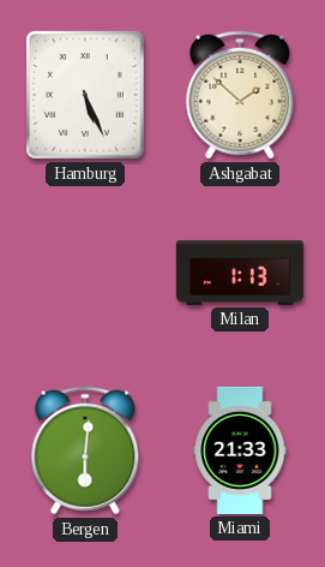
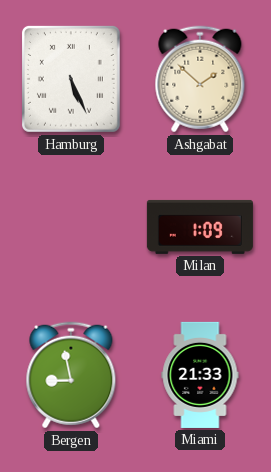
Milan: 1:13 -> 1:09 (200, 227)
Bergen: 6:01 -> 8:58 (71, 375)
